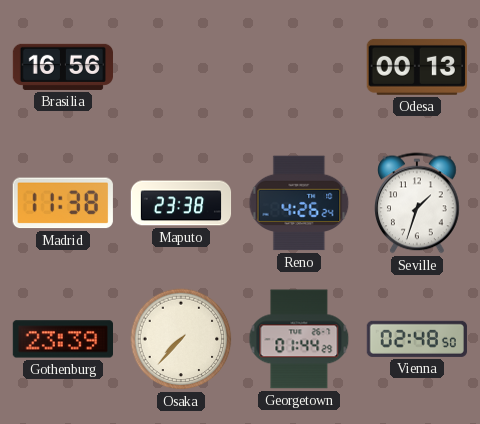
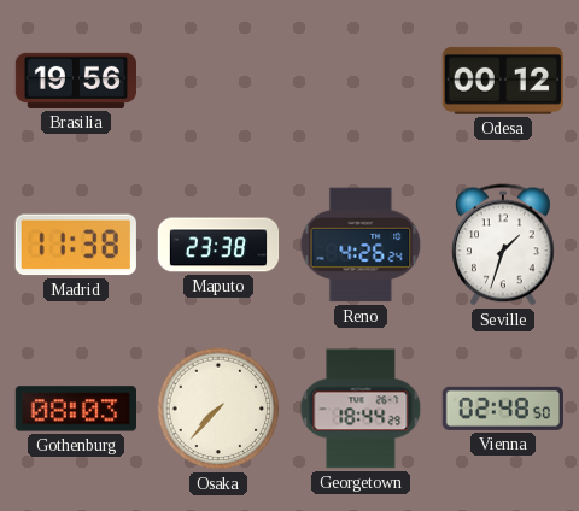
Brasilia: 16:56 -> 19:56 (75, 81)
Odesa: 00:13 -> 00:12 (503, 81)
Gothenburg: 23:39 -> 08:03 (75, 409)
Georgetown: 01:44 -> 18:44 (361, 409)
